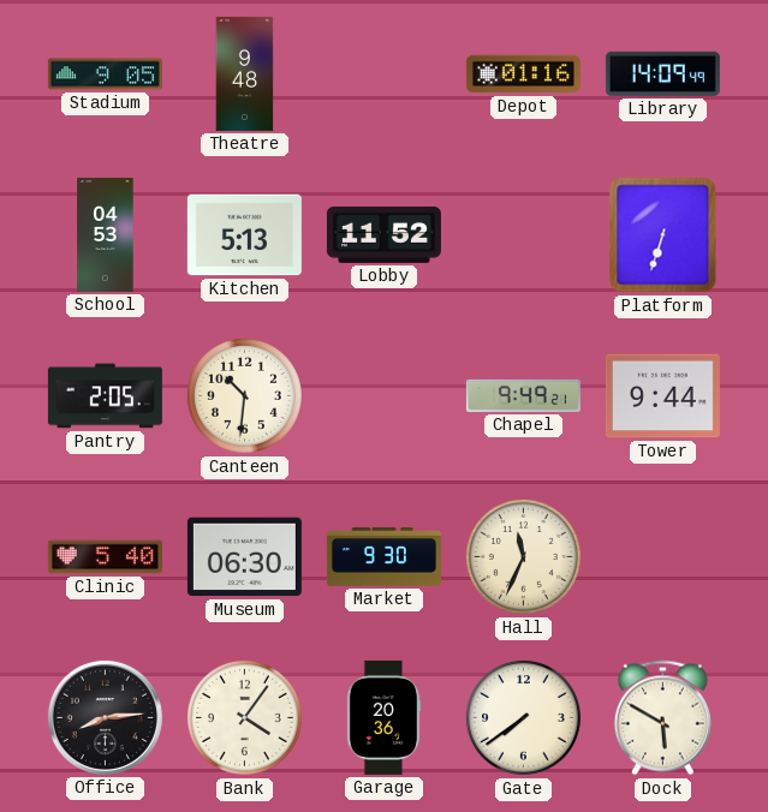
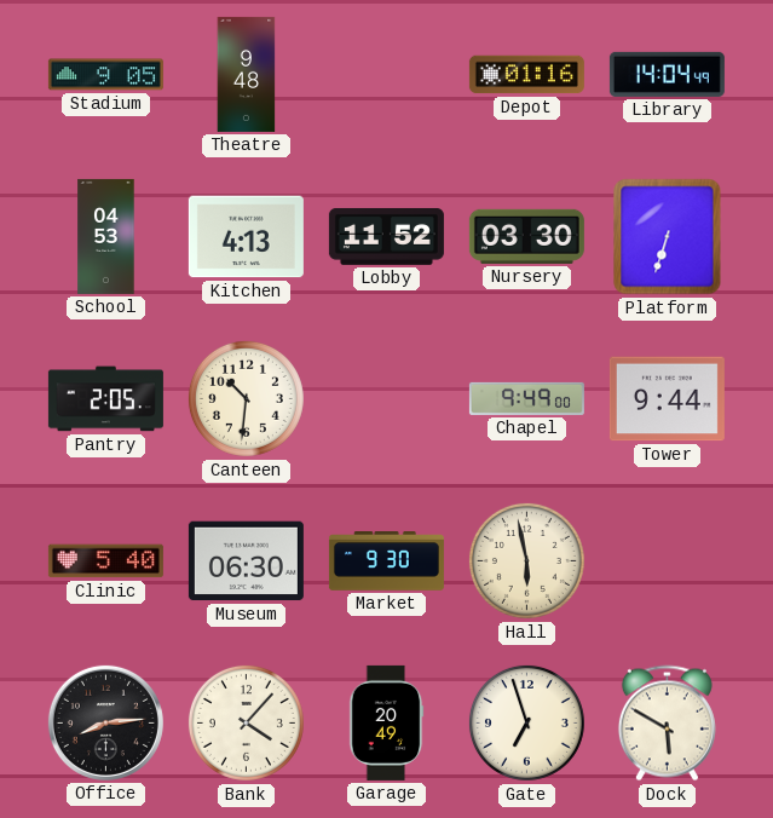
Library: 14:09 -> 14:04 (667, 74)
Kitchen: 5:13 -> 4:13 (246, 237)
Nursery: none -> 03:30 (526, 236)
Chapel: 9:49:21 -> 9:49:00 (526, 398)
Hall: 11:34 -> 5:58 (526, 560)
Bank: 4:06 -> 4:07 (246, 722)
Garage: 20:36 -> 20:49 (386, 722)
Gate: 7:39 -> 6:57 (526, 722)
